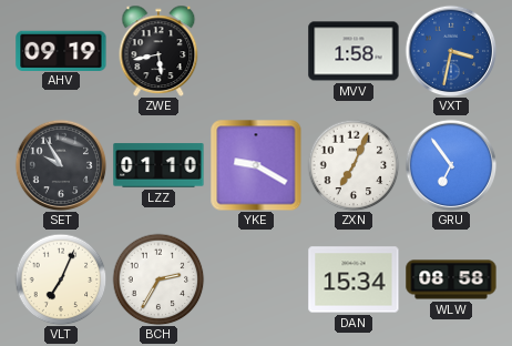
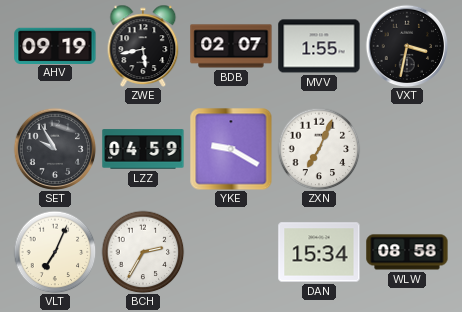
BDB: none -> 02:07 (231, 46)
MVV: 1:58 -> 1:55 (319, 46)
VXT dial: blue -> black (407, 46)
LZZ: 01:10 -> 04:59 (143, 149)
GRU: 6:54 -> none (451, 165)
